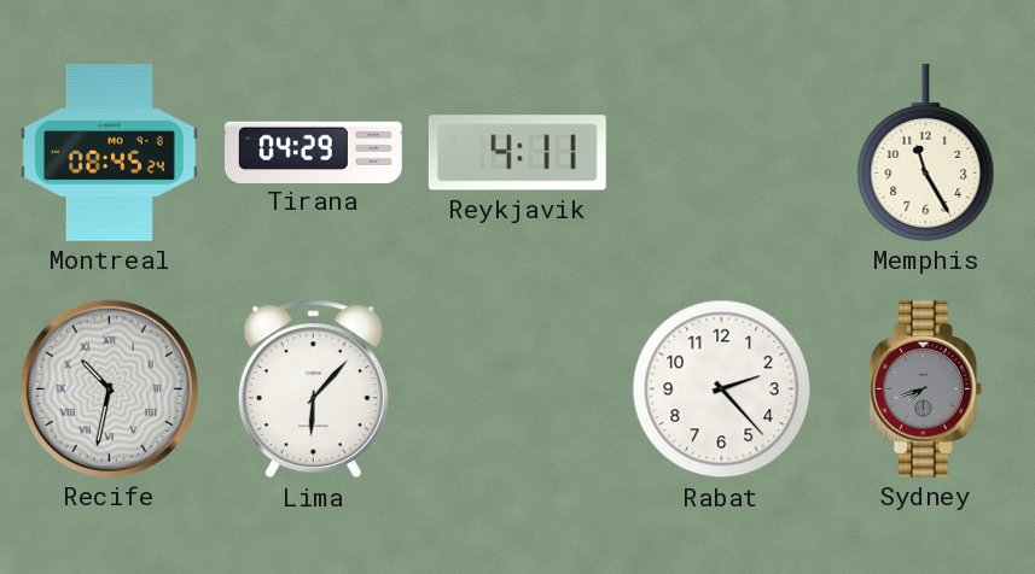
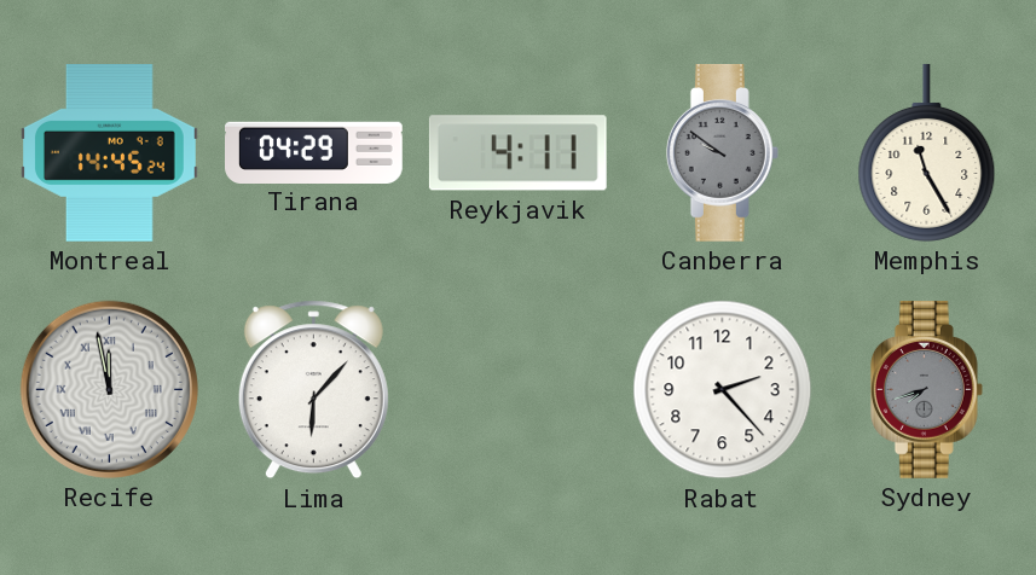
Montreal: 08:45 -> 14:45 (110, 153)
Canberra: none -> 9:51 (722, 153)
Recife: 10:32 -> 11:58 (109, 389)
